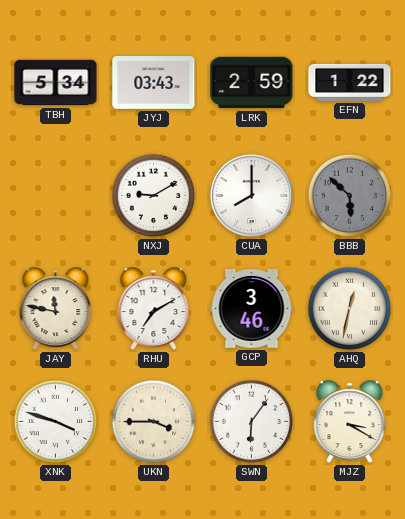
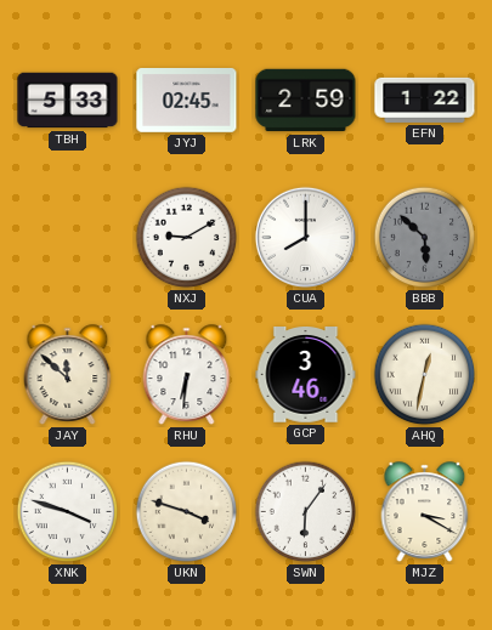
TBH: 5:34 -> 5:33 (68, 101)
JYJ: 03:43 -> 02:45 (187, 101)
JAY: 11:47 -> 11:52 (68, 375)
RHU: 7:10 -> 6:31 (187, 375)
UKN: 3:45 -> 3:48 (187, 512)
